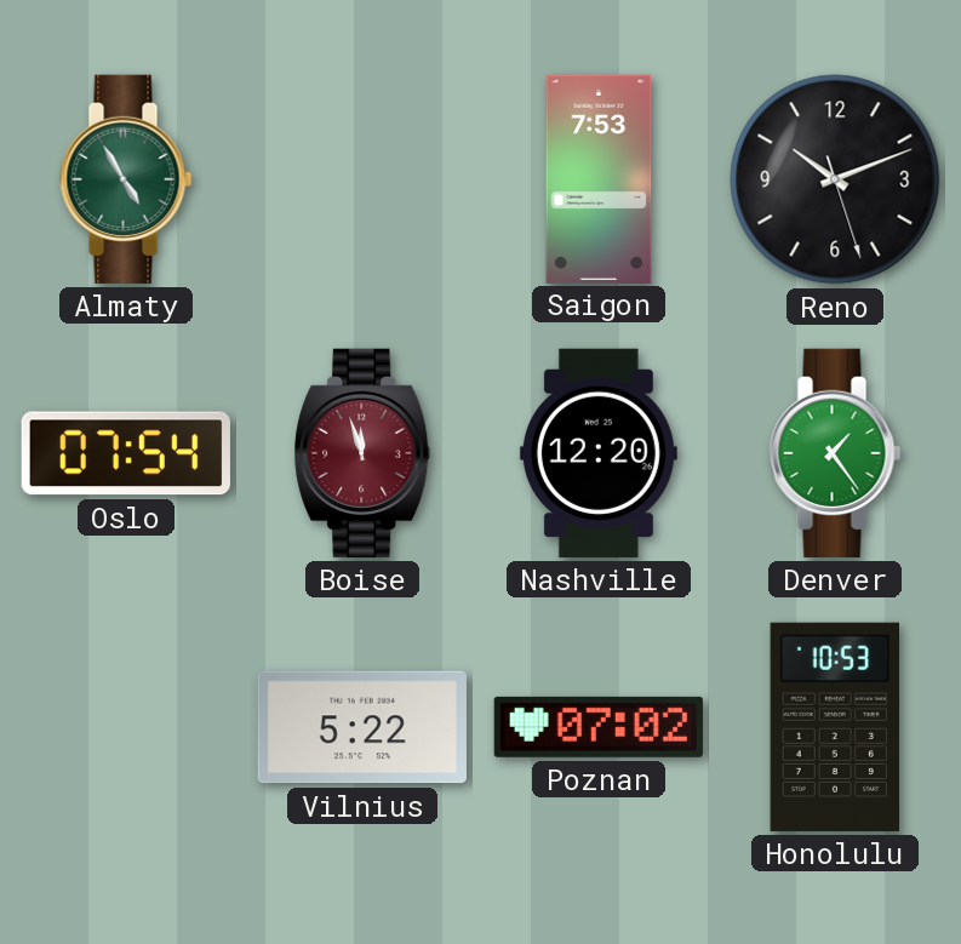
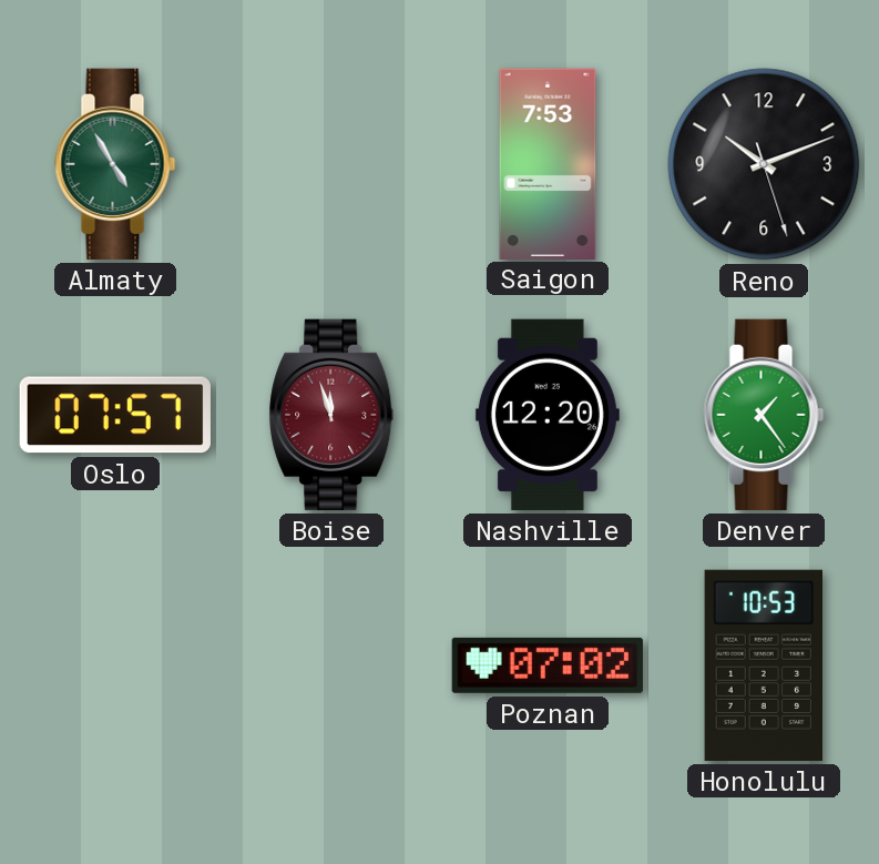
Oslo: 07:54 -> 07:57 (115, 415)
Vilnius: 5:22 -> none (362, 727)
